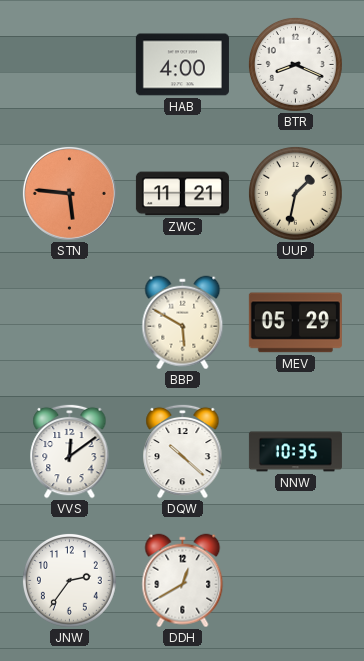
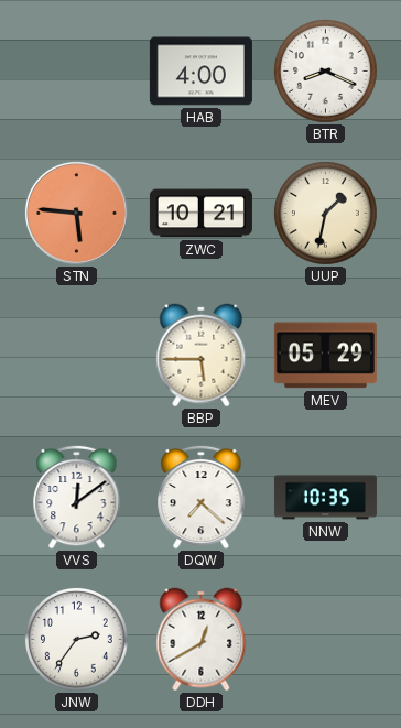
ZWC: 11:21 -> 10:21 (201, 214)
BBP: 5:50 -> 5:45 (202, 356)
DQW: 10:22 -> 7:22 (202, 497)
